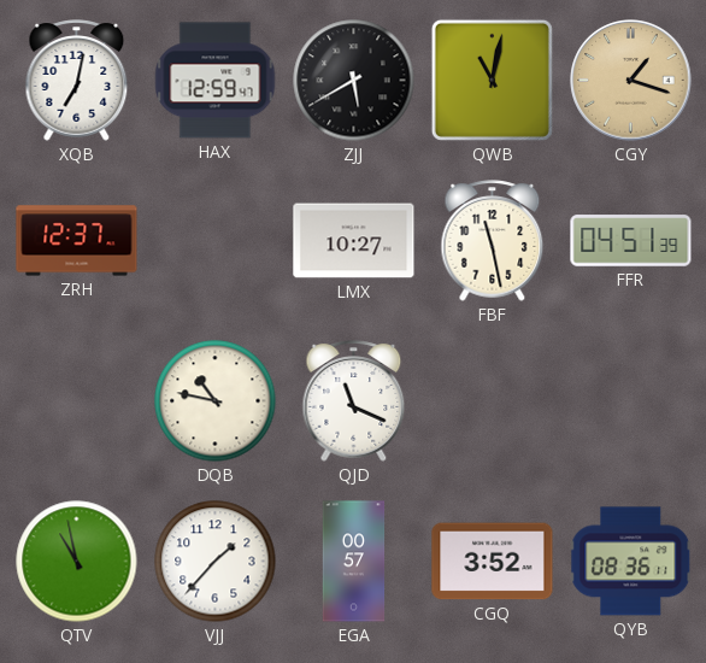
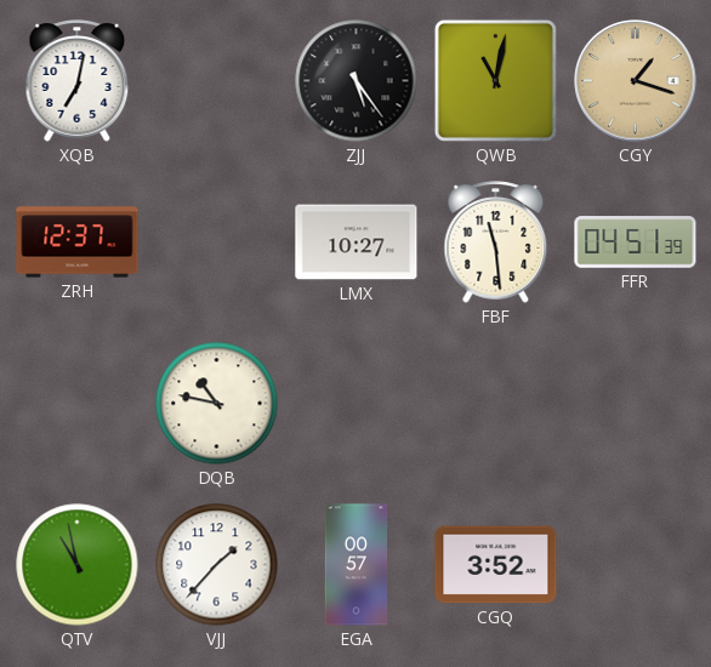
HAX: 12:59 -> none (216, 81)
ZJJ: 5:40 -> 5:24 (357, 81)
FBF: 11:28 -> 11:29 (496, 243)
QJD: 11:19 -> none (354, 401)
QYB: 08:36 -> none (631, 562)
